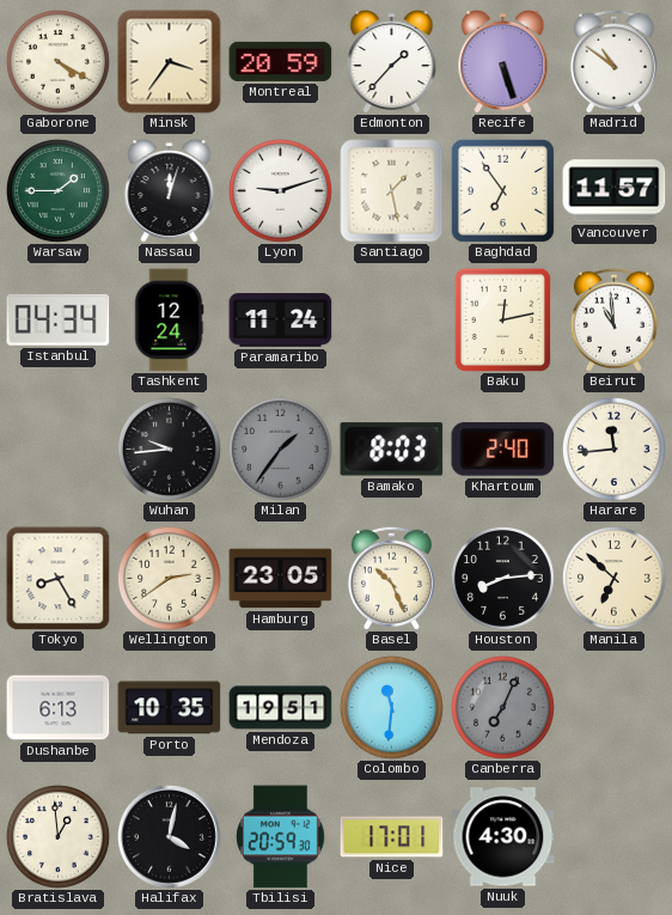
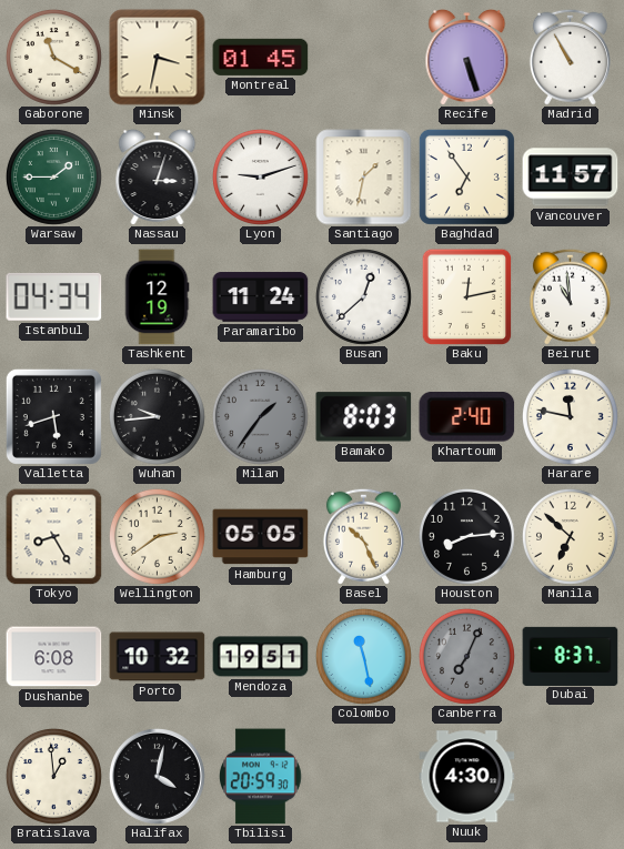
Gaborone: 4:20 -> 11:20 (53, 57)
Minsk: 3:36 -> 3:32 (158, 58)
Montreal: 20:59 -> 01:45 (261, 57)
Edmonton: 1:37 -> none (392, 61)
Madrid: 10:51 -> 10:55 (570, 57)
Nassau: 12:03 -> 3:03 (158, 176)
Santiago: 1:28 -> 1:32 (364, 178)
Tashkent: 12:24 -> 12:19 (157, 297)
Busan: none -> 12:38 (363, 296)
Valletta: none -> 5:42 (53, 416)
Harare: 11:44 -> 11:47 (570, 416)
Hamburg: 23:05 -> 05:05 (261, 537)
Dushanbe: 6:13 -> 6:08 (54, 657)
Porto: 10:35 -> 10:32 (158, 657)
Colombo: 11:31 -> 11:28 (363, 656)
Dubai: none -> 8:37 (571, 656)
Nice: 17:01 -> none (392, 837)
